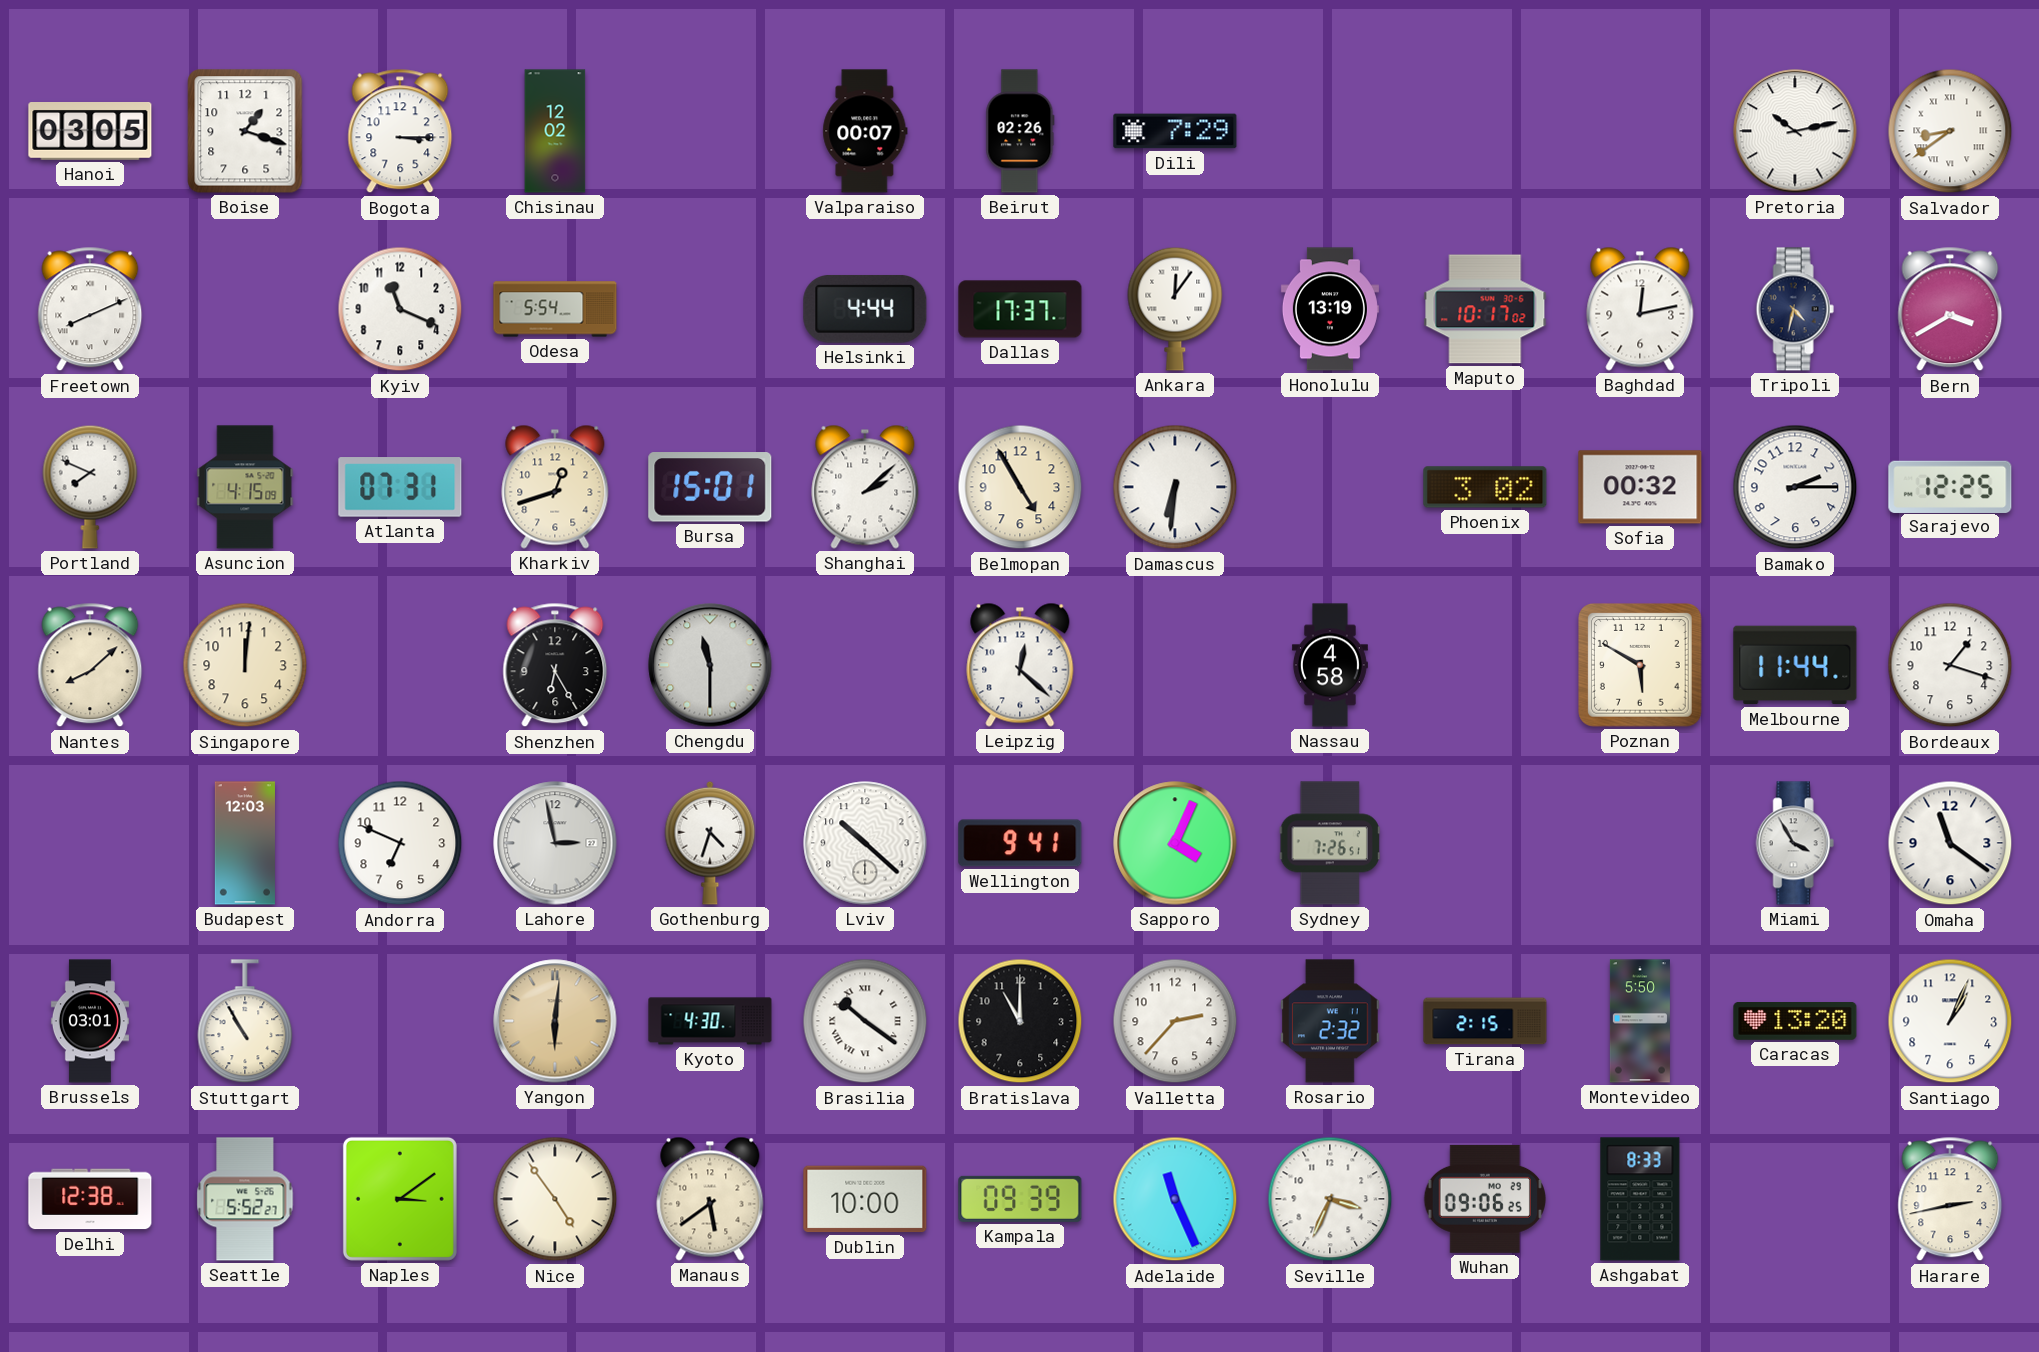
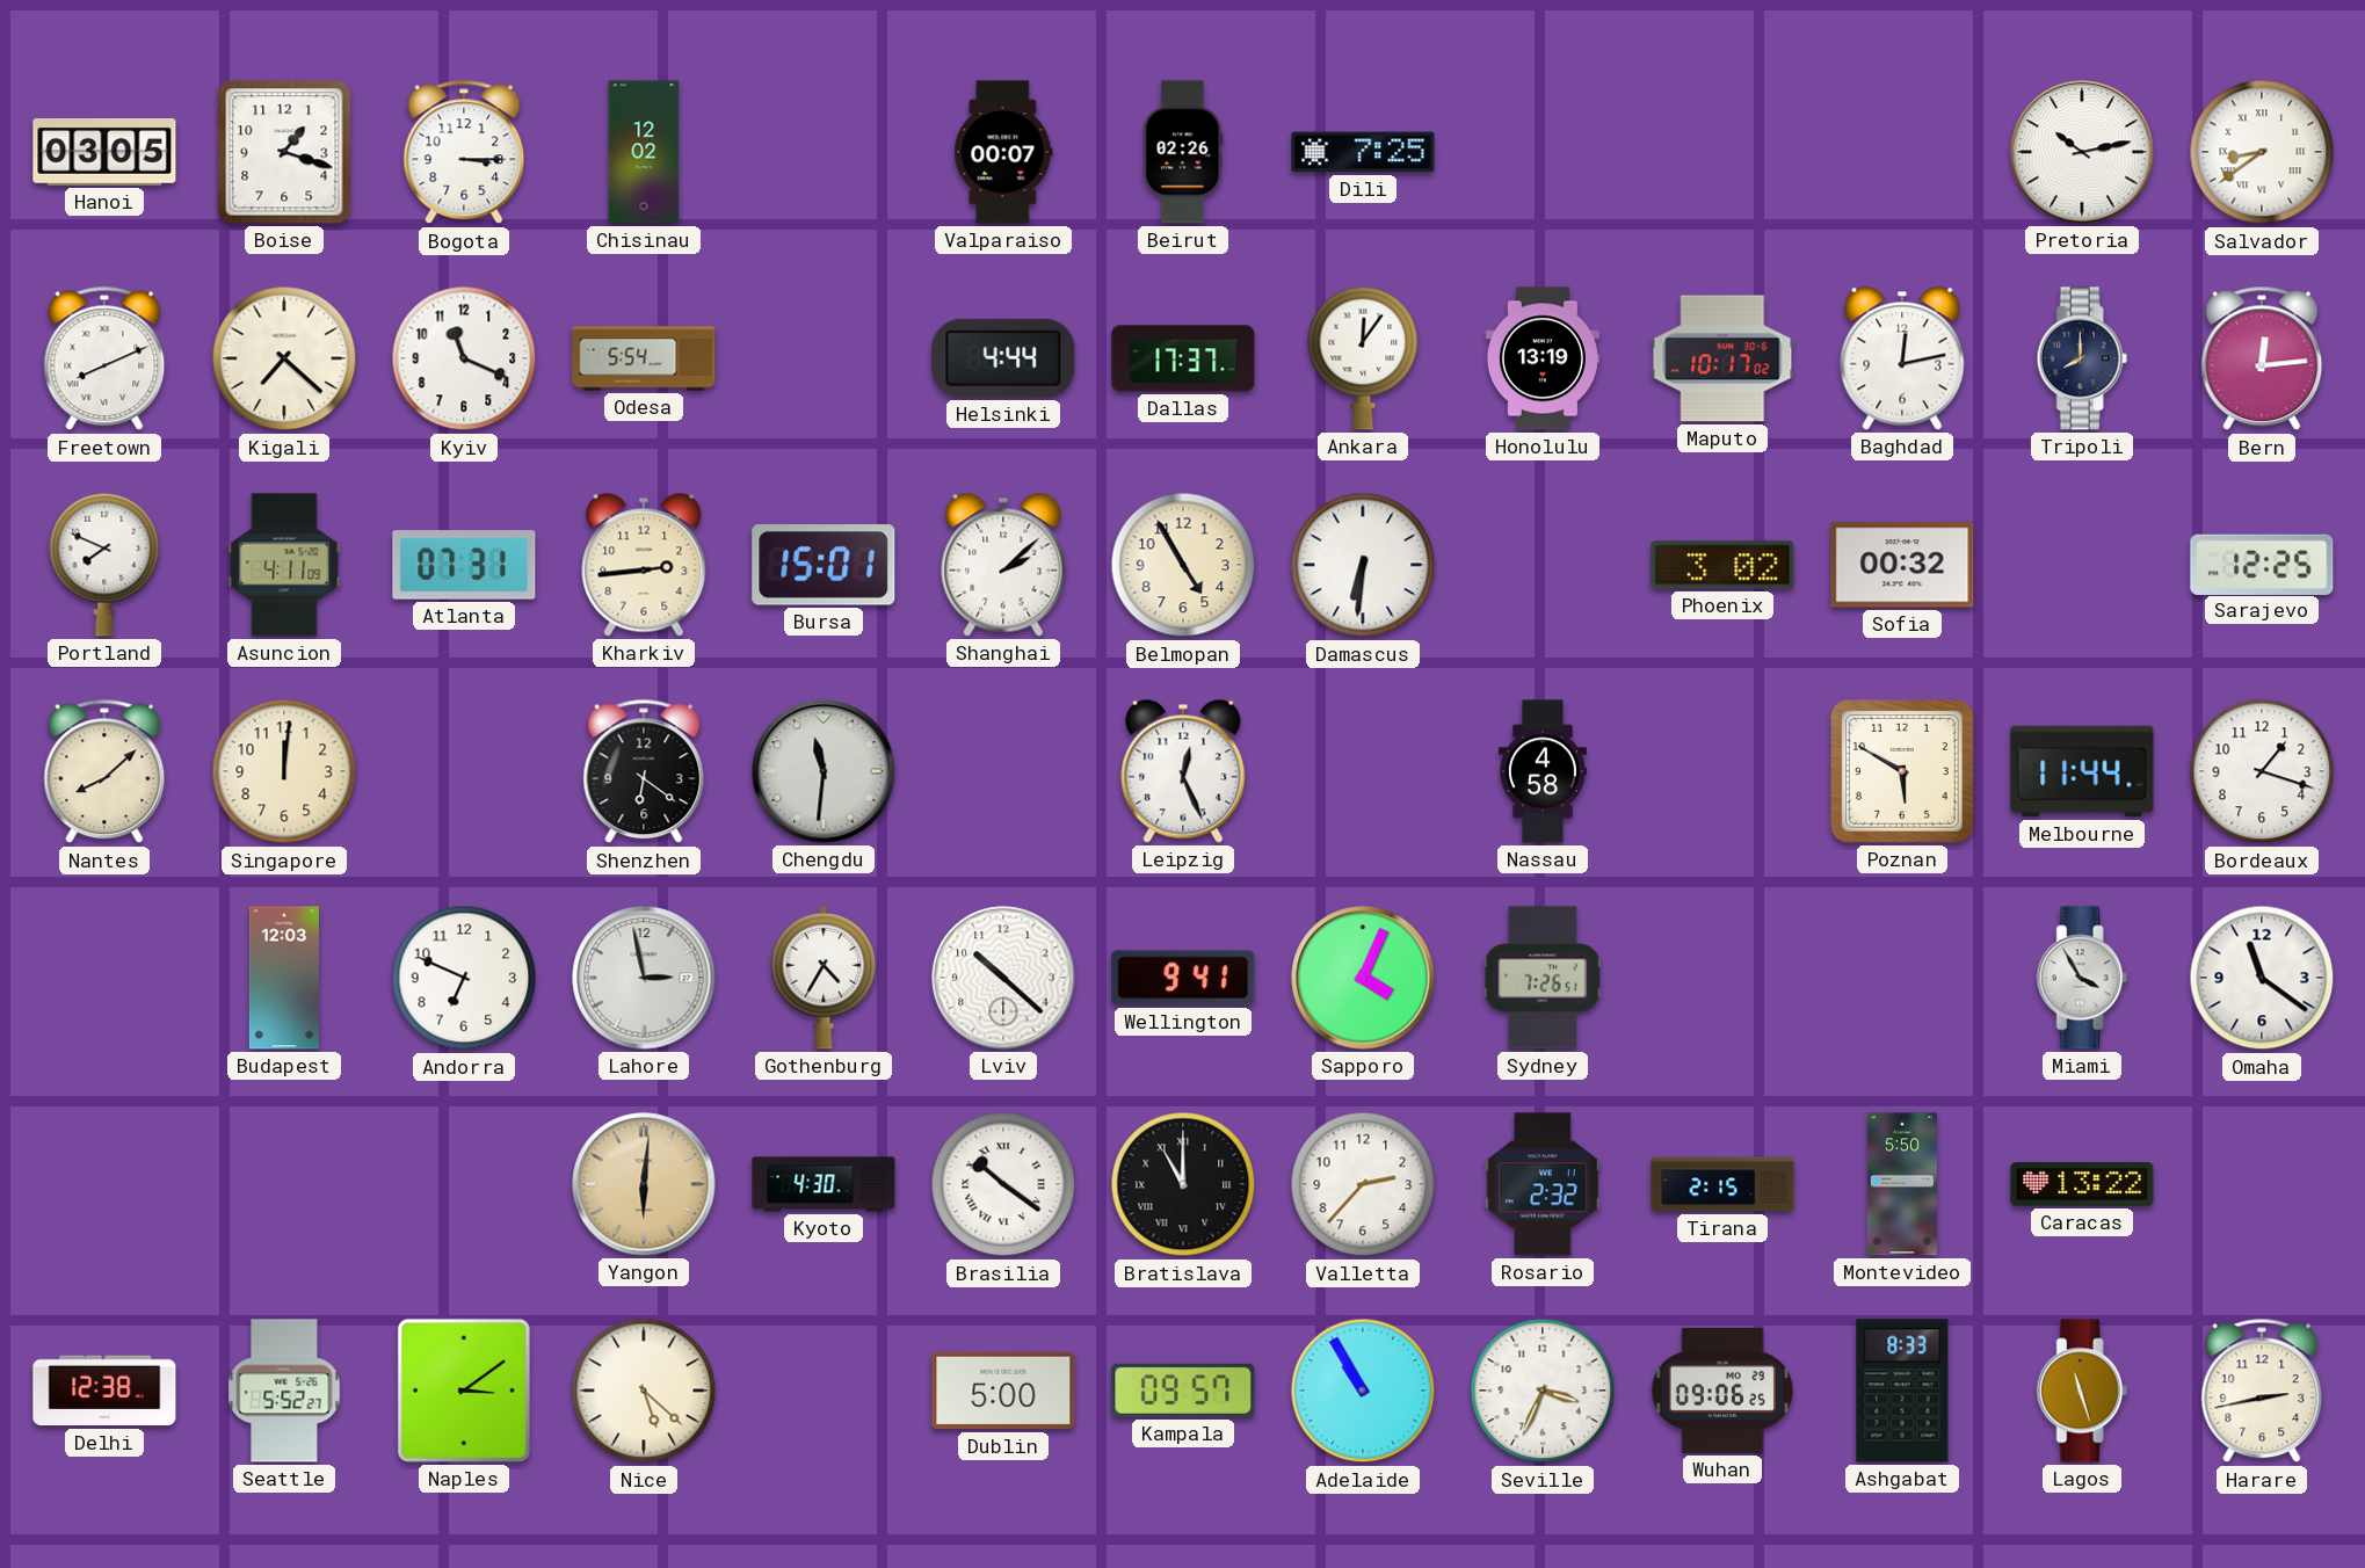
Dili: 7:29 -> 7:25 (1363, 152)
Kigali: none -> 7:22 (284, 358)
Tripoli: 4:32 -> 8:00 (2082, 358)
Bern: 3:40 -> 12:14 (2262, 358)
Asuncion: 4:15 -> 4:11 (284, 565)
Kharkiv: 12:42 -> 2:44 (644, 565)
Bamako: 2:15 -> none (1795, 487)
Shenzhen: 6:25 -> 6:21 (644, 771)
Chengdu: 11:30 -> 11:31 (824, 771)
Leipzig: 12:22 -> 12:26 (1183, 771)
Gothenburg: 4:33 -> 4:35 (824, 978)
Brussels: 03:01 -> none (90, 1021)
Stuttgart: 10:55 -> none (245, 1022)
Bratislava numerals: Arabic -> Roman (1183, 1184)
Caracas: 13:20 -> 13:22 (2082, 1185)
Santiago: 1:04 -> none (1950, 1021)
Nice: 4:54 -> 5:22 (644, 1391)
Manaus: 5:39 -> none (710, 1199)
Dublin: 10:00 -> 5:00 (1003, 1391)
Kampala: 09:39 -> 09:57 (1183, 1391)
Adelaide: 11:26 -> 10:55 (1363, 1391)
Lagos: none -> 11:27 (2082, 1391)
